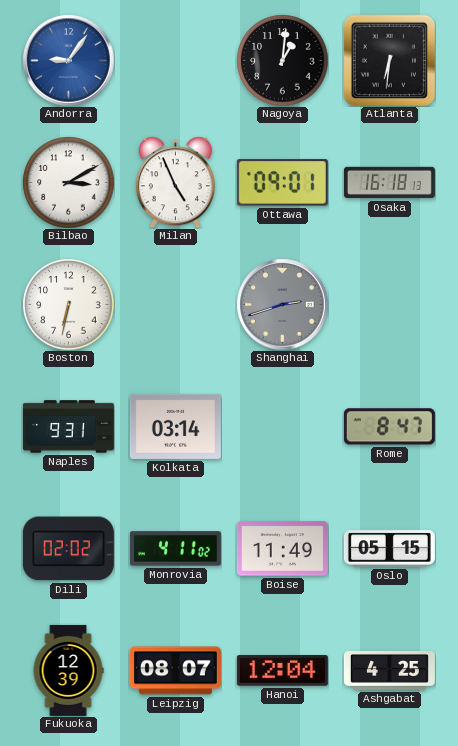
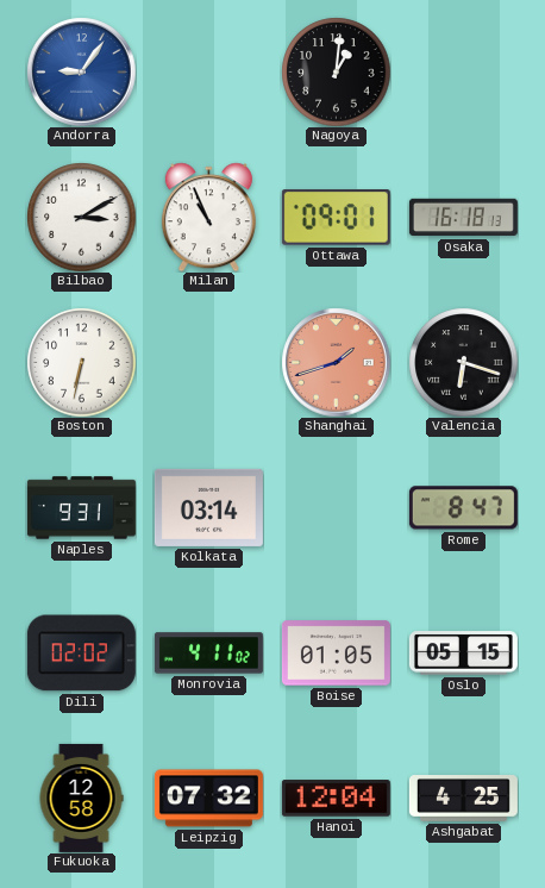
Atlanta: 6:31 -> none (389, 60)
Milan: 4:56 -> 10:56 (208, 217)
Shanghai: 2:42 -> 1:42 (336, 362)
Shanghai dial: grey -> salmon (336, 362)
Valencia: none -> 6:18 (463, 362)
Boise: 11:49 -> 01:05 (336, 654)
Fukuoka: 12:39 -> 12:58 (81, 798)
Leipzig: 08:07 -> 07:32 (208, 799)
